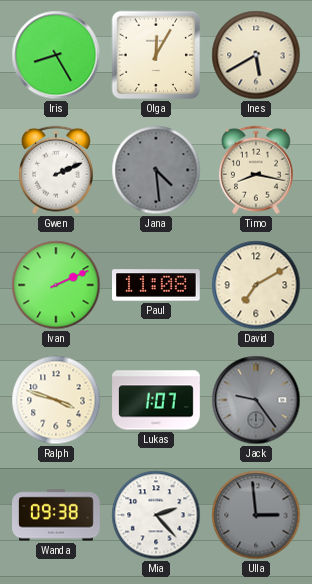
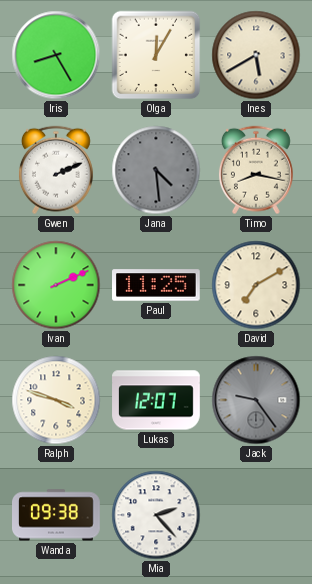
Paul: 11:08 -> 11:25 (157, 285)
Lukas: 1:07 -> 12:07 (156, 400)
Ulla: 2:59 -> none (256, 515)
